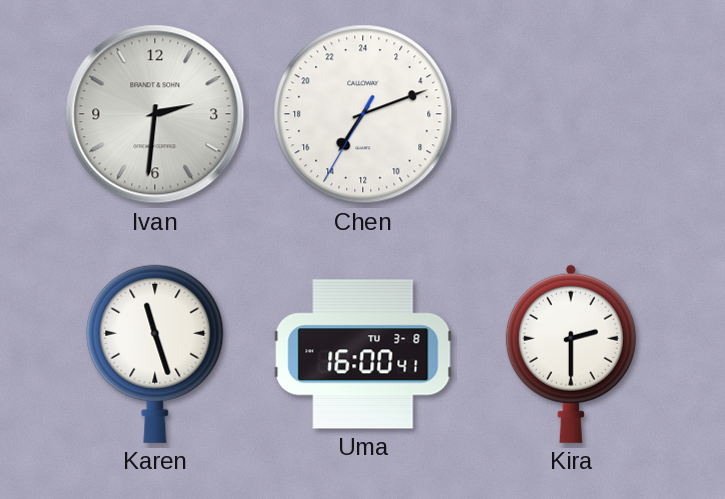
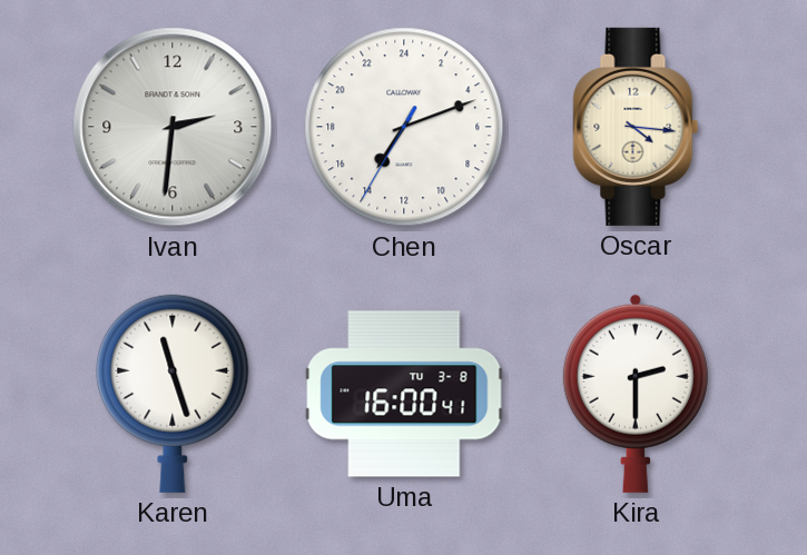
Oscar: none -> 4:16 (636, 127)
